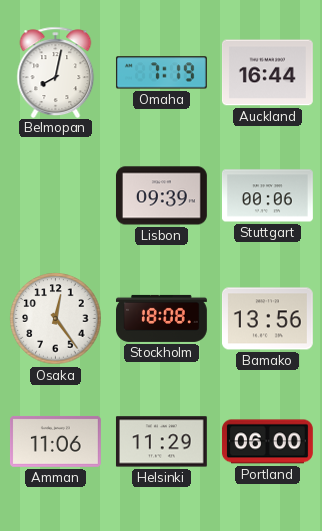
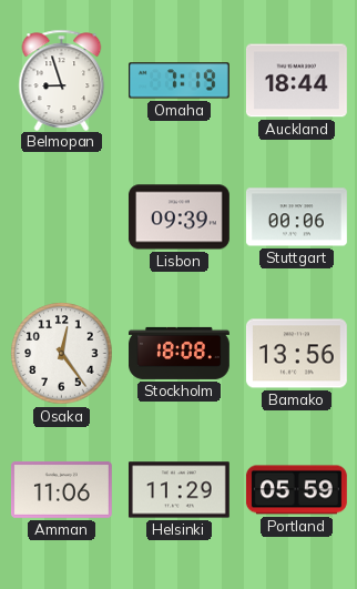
Belmopan: 8:02 -> 8:57 (62, 80)
Auckland: 16:44 -> 18:44 (296, 81)
Portland: 06:00 -> 05:59 (296, 490)
